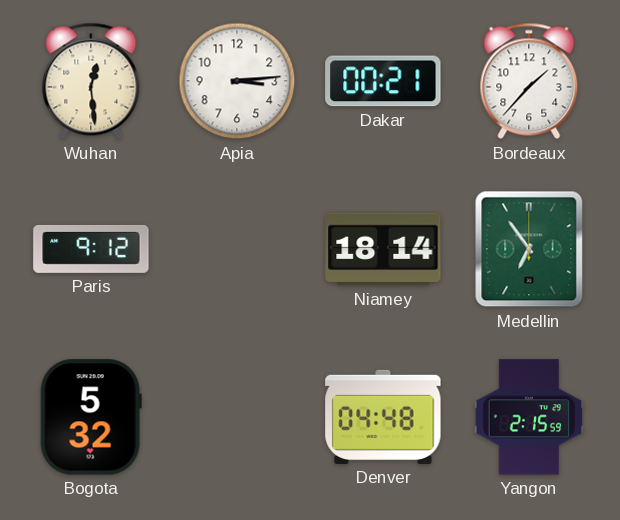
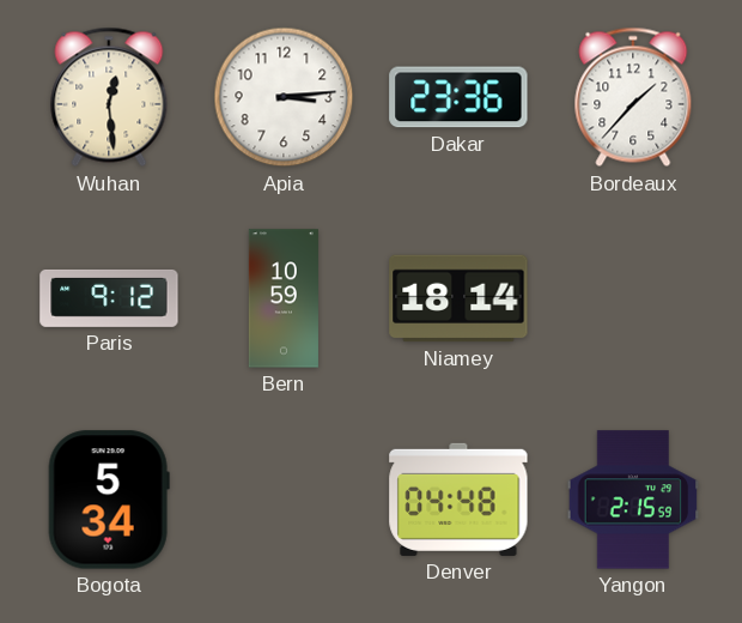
Dakar: 00:21 -> 23:36 (458, 97)
Bern: none -> 10:59 (284, 298)
Medellin: 6:54 -> none (529, 249)
Bogota: 5:32 -> 5:34 (109, 500)
